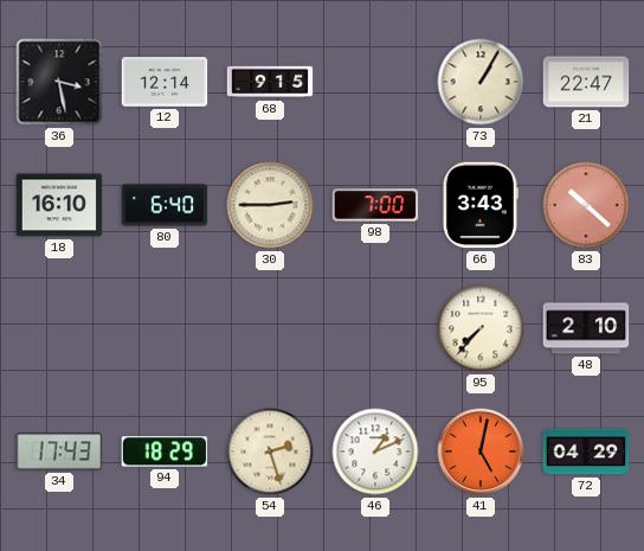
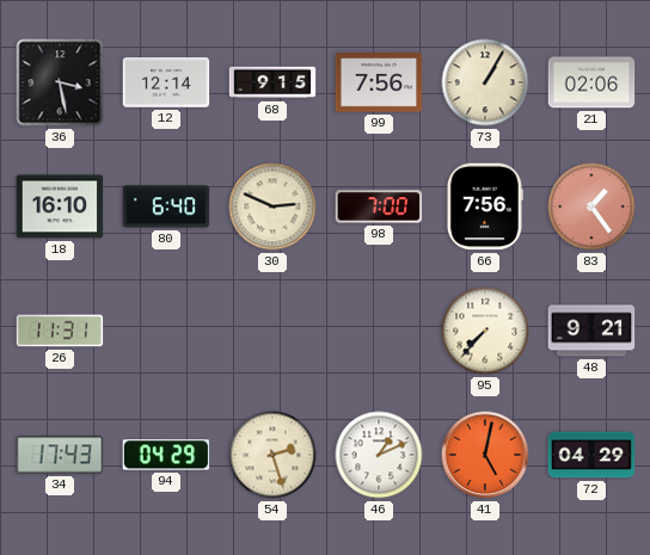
99: none -> 7:56 (379, 82)
21: 22:47 -> 02:06 (591, 82)
30: 2:45 -> 2:49 (272, 206)
66: 3:43 -> 7:56 (484, 206)
83: 10:22 -> 1:24 (591, 206)
26: none -> 11:31 (60, 331)
48: 2:10 -> 9:21 (591, 331)
94: 18:29 -> 04:29 (166, 455)
